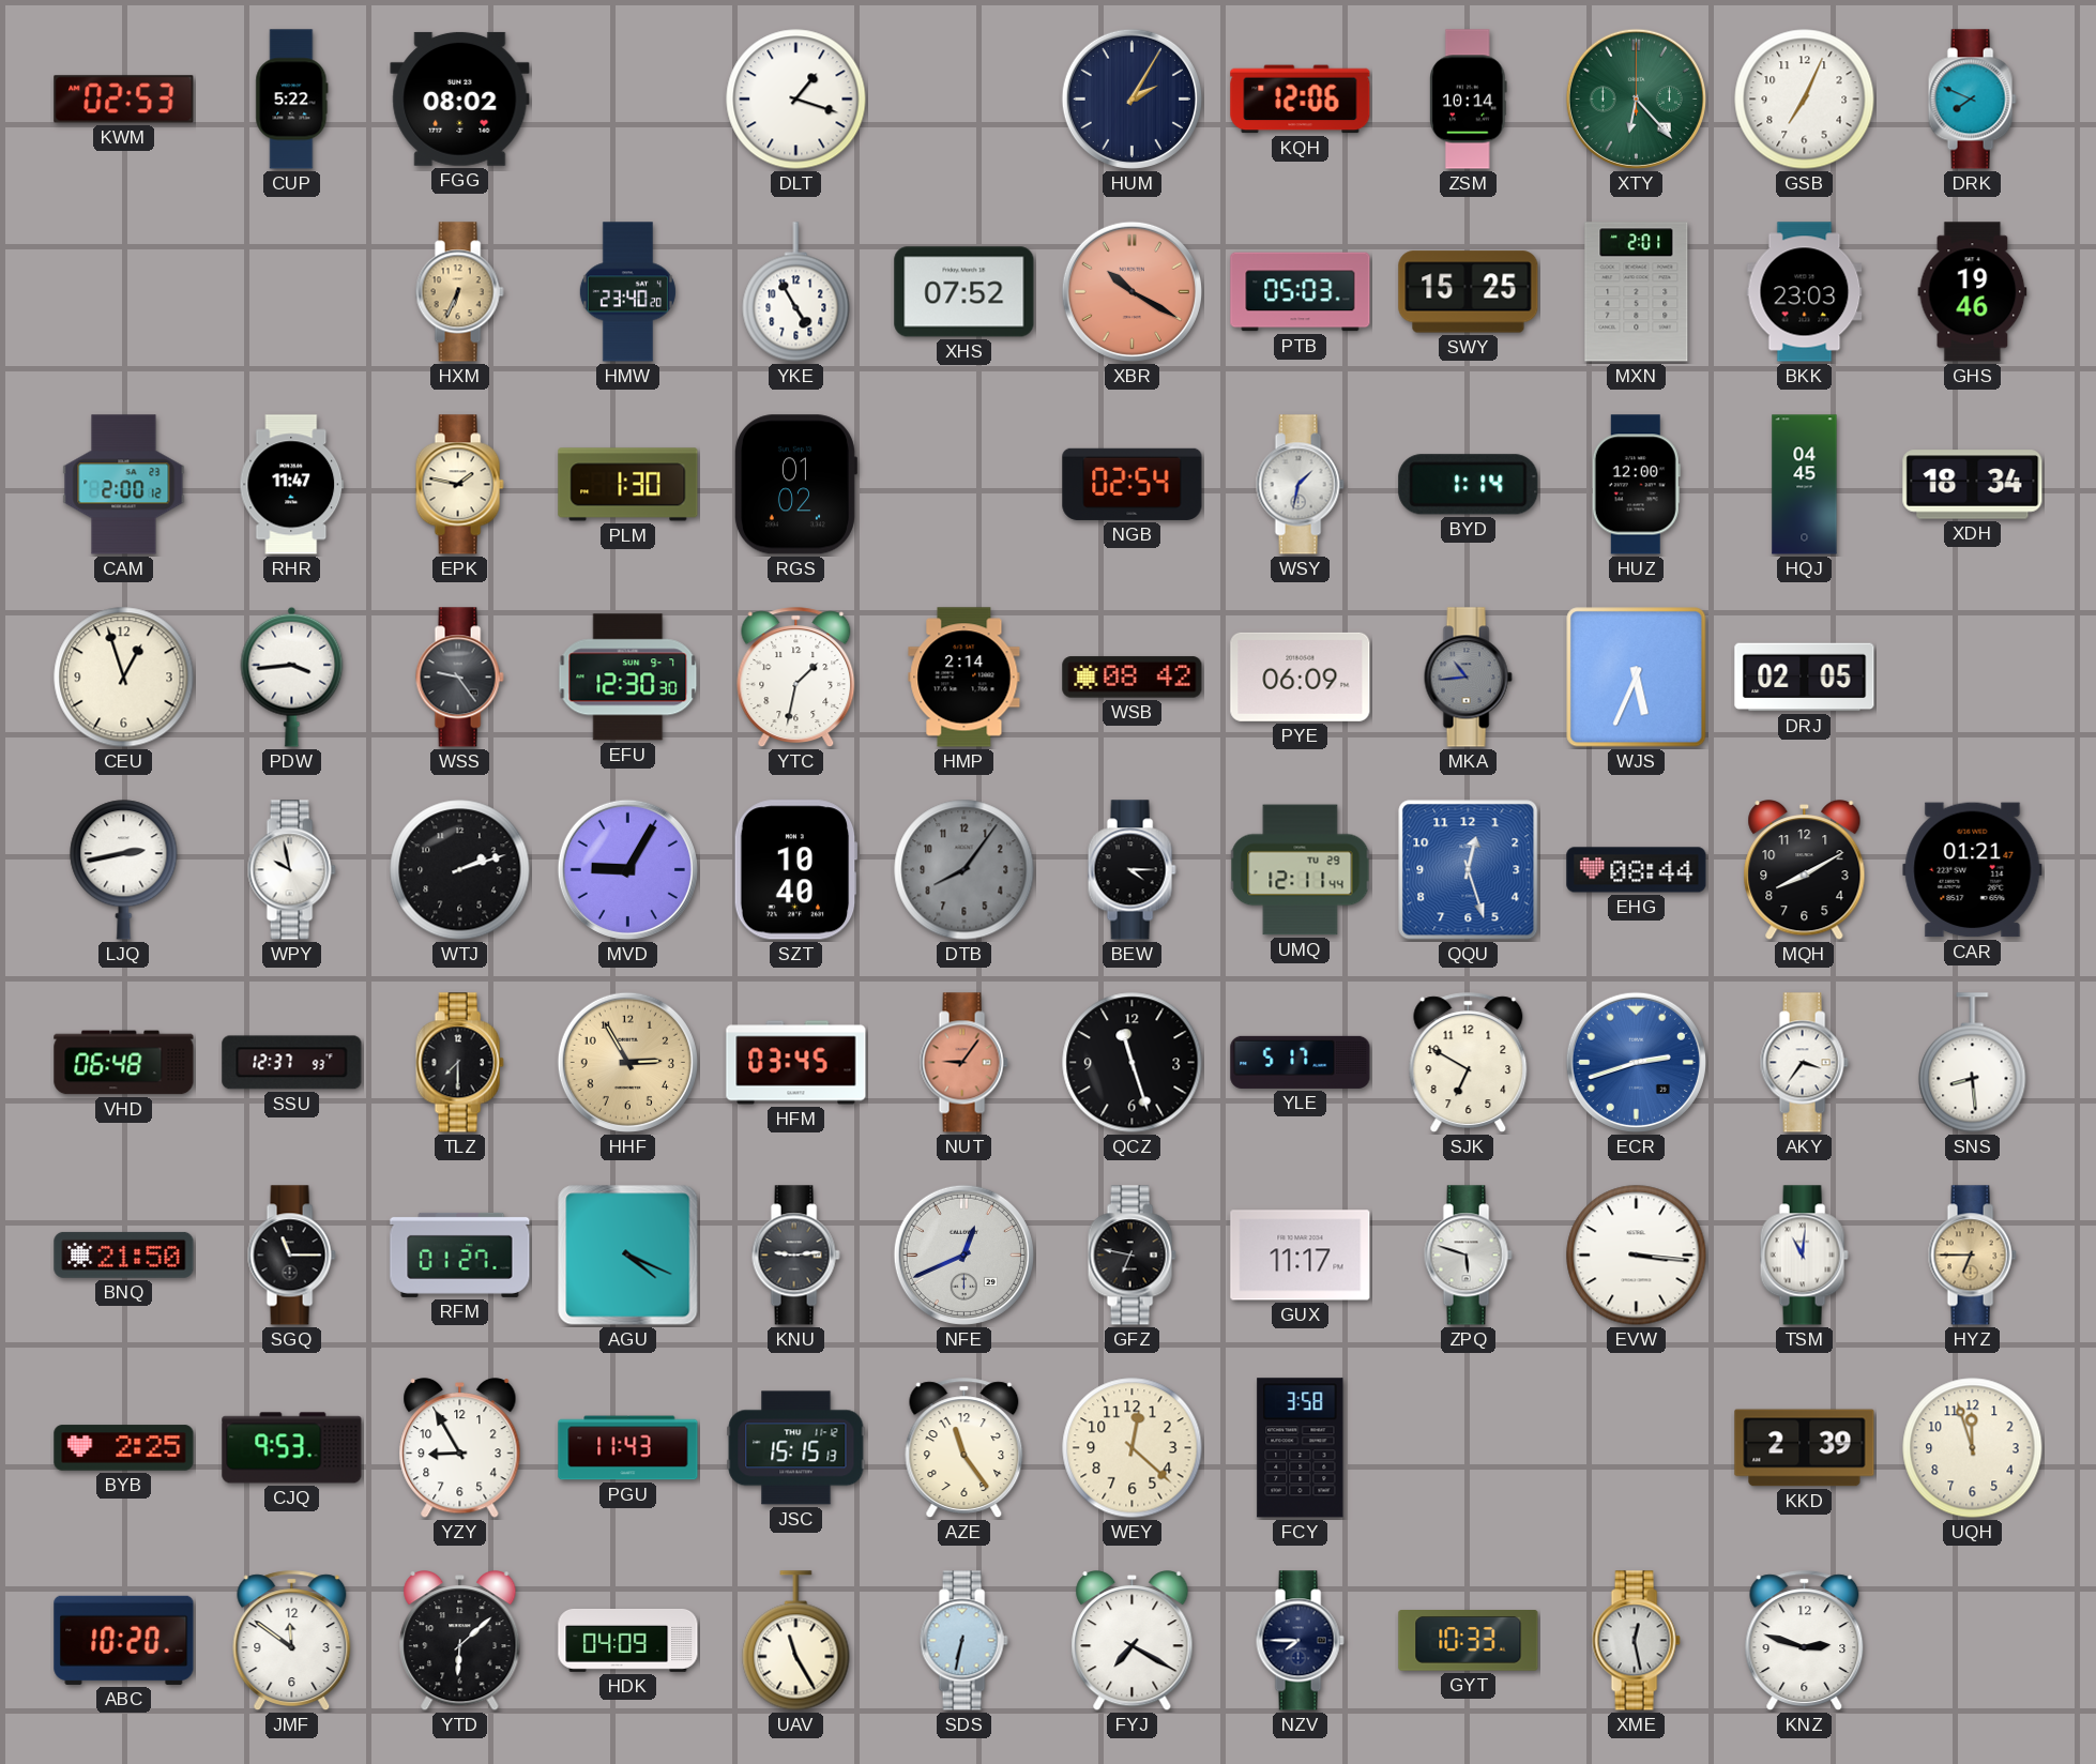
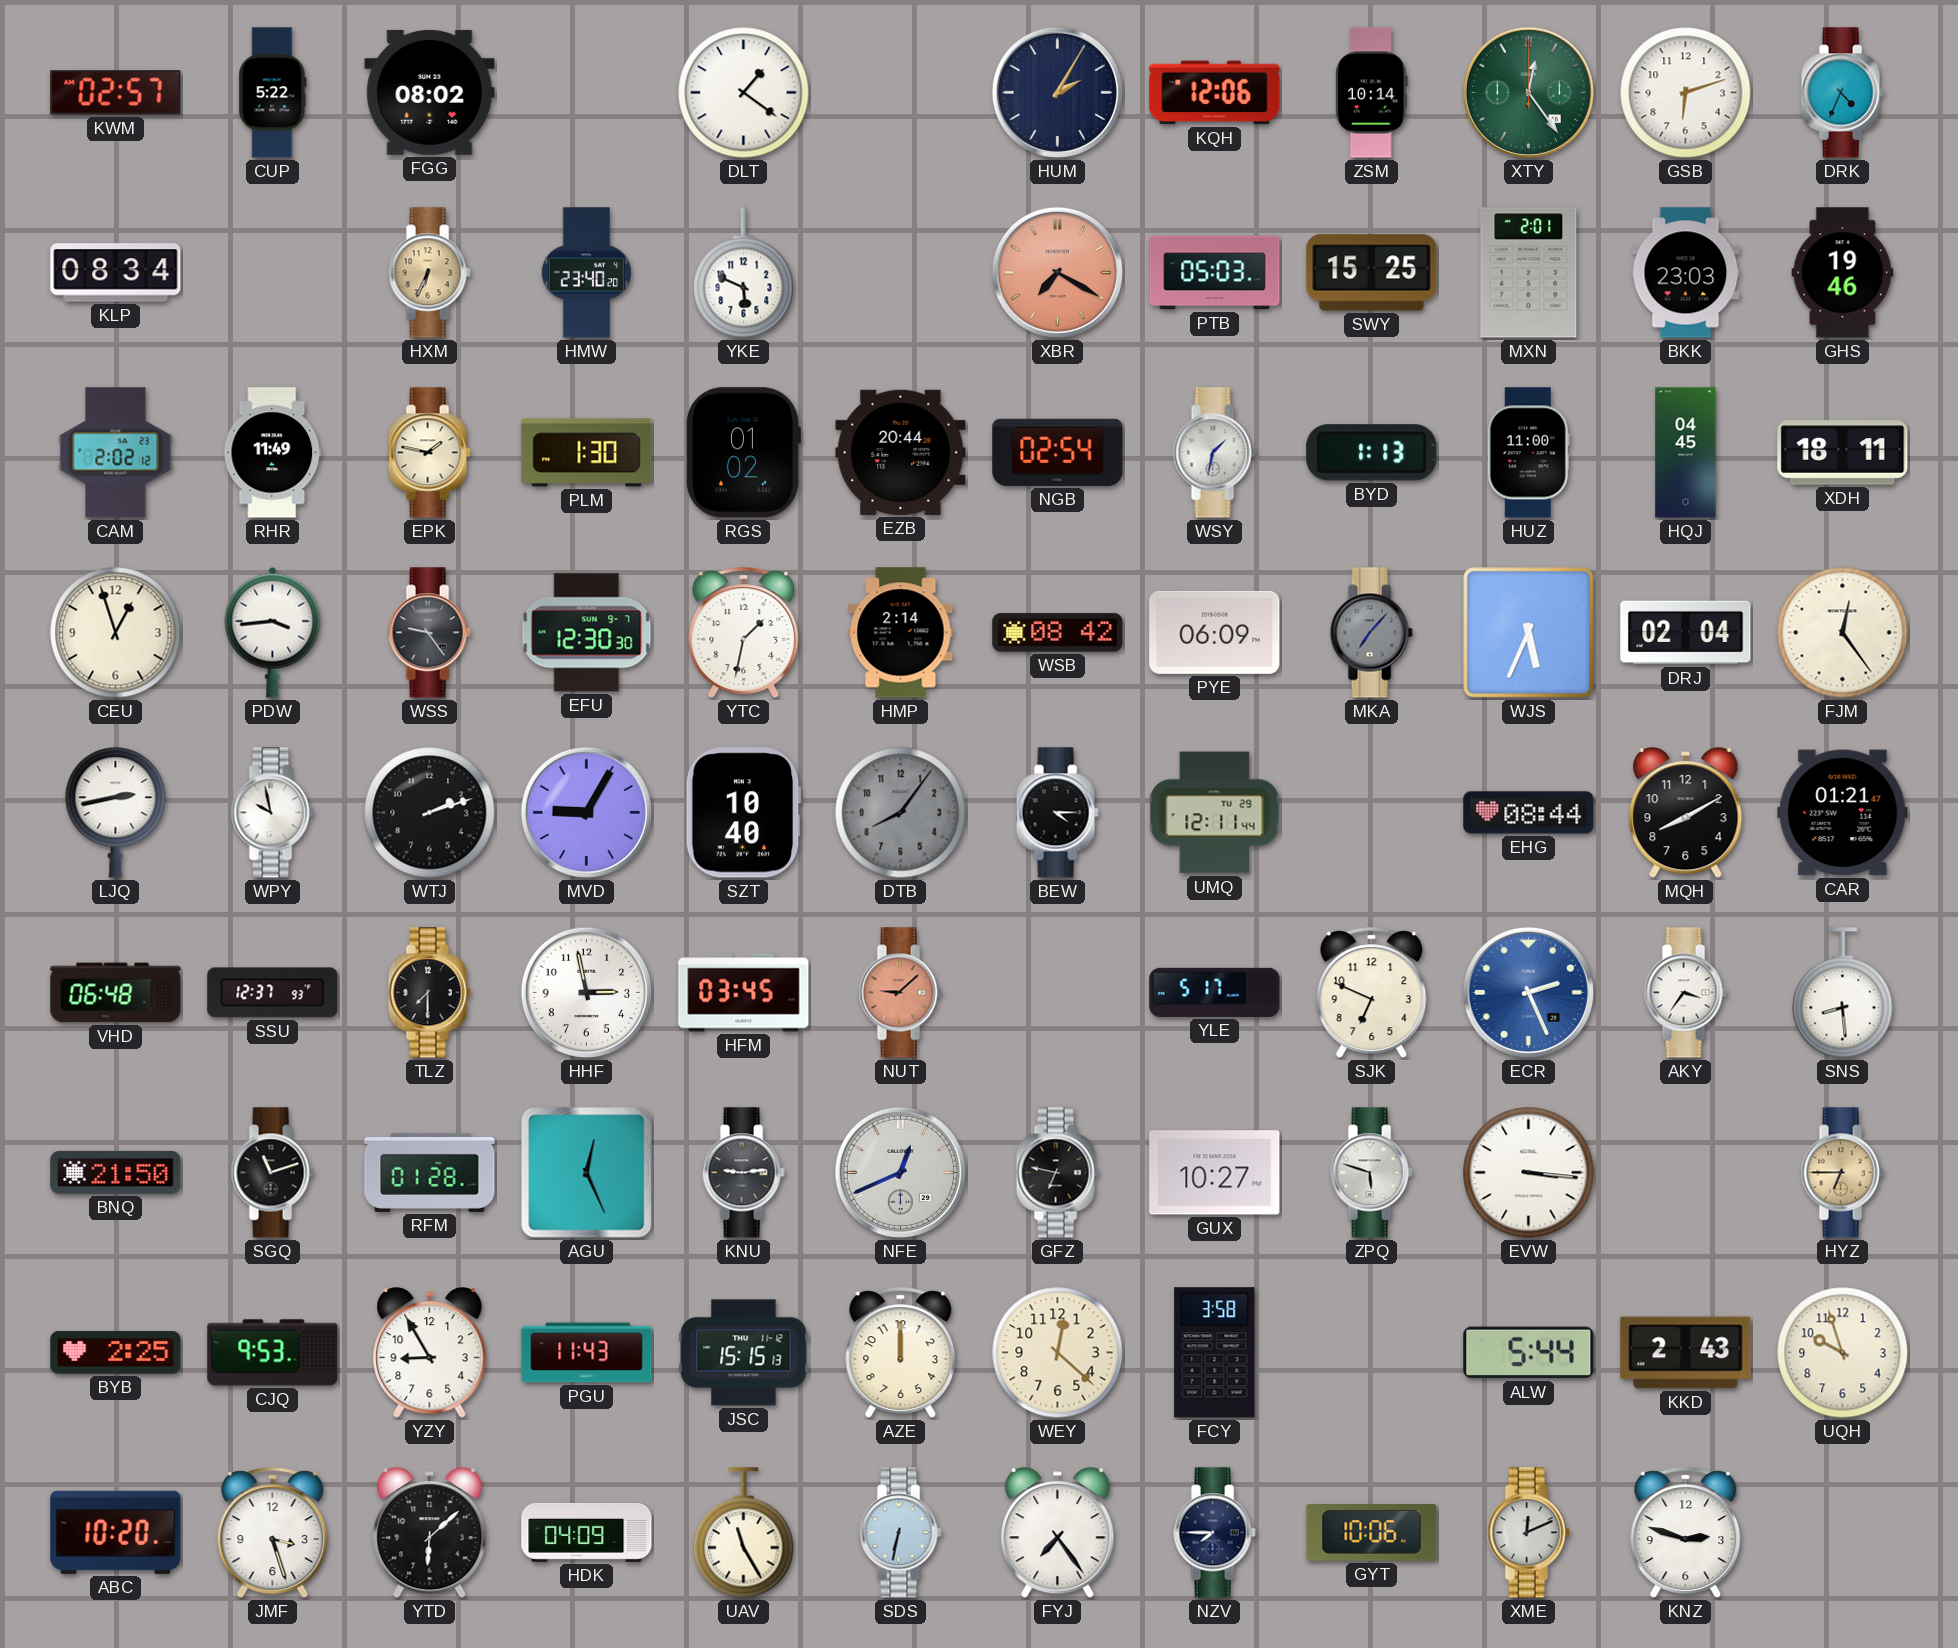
KWM: 02:53 -> 02:57 (116, 93)
DLT: 1:18 -> 1:21 (744, 93)
XTY: 6:23 -> 12:24 (1528, 92)
GSB: 7:04 -> 6:12 (1686, 93)
DRK: 7:49 -> 4:34 (1842, 93)
KLP: none -> 08:34 (116, 273)
YKE: 4:55 -> 5:49 (744, 273)
XHS: 07:52 -> none (965, 292)
XBR: 10:20 -> 7:20 (1057, 272)
CAM: 2:00 -> 2:02 (116, 453)
RHR: 11:47 -> 11:49 (273, 453)
EZB: none -> 20:44 (901, 452)
BYD: 1:14 -> 1:13 (1372, 453)
HUZ: 12:00 -> 11:00 (1528, 453)
XDH: 18:34 -> 18:11 (1843, 453)
MKA: 10:44 -> 7:07 (1371, 633)
DRJ: 02:05 -> 02:04 (1686, 633)
FJM: none -> 12:24 (1843, 633)
QQU: 12:27 -> none (1469, 870)
HHF: 2:55 -> 2:58 (586, 992)
HHF dial: champagne -> white (586, 992)
NUT: 9:06 -> 9:08 (900, 993)
QCZ: 11:27 -> none (1133, 1063)
SJK: 6:50 -> 6:49 (1372, 993)
ECR: 2:42 -> 2:26 (1528, 992)
SGQ: 11:15 -> 11:12 (272, 1173)
RFM: 01:27 -> 01:28 (430, 1172)
AGU: 4:19 -> 12:26 (587, 1173)
GUX: 11:17 -> 10:27 (1215, 1173)
TSM: 11:01 -> none (1804, 1256)
AZE: 11:24 -> 12:00 (901, 1353)
ALW: none -> 5:44 (1529, 1353)
KKD: 2:39 -> 2:43 (1686, 1353)
UQH: 11:57 -> 9:57 (1843, 1353)
JMF: 11:51 -> 3:27 (273, 1533)
FYJ: 7:20 -> 7:24 (1058, 1534)
GYT: 10:33 -> 10:06 (1372, 1533)
XME: 12:28 -> 12:11 (1528, 1533)
